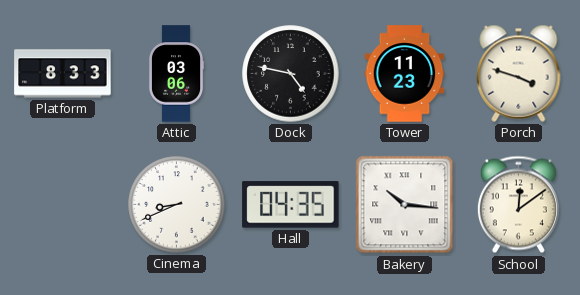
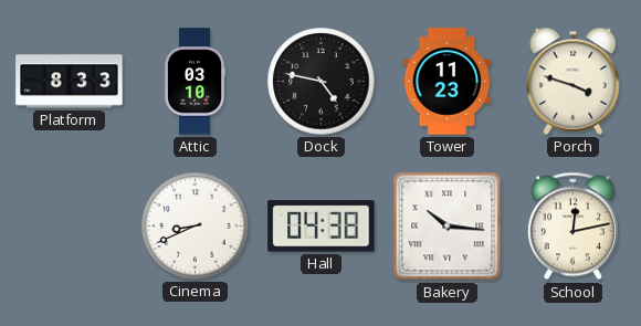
Attic: 03:06 -> 03:10 (195, 82)
Hall: 04:35 -> 04:38 (322, 227)
School: 12:09 -> 12:13 (572, 227)
